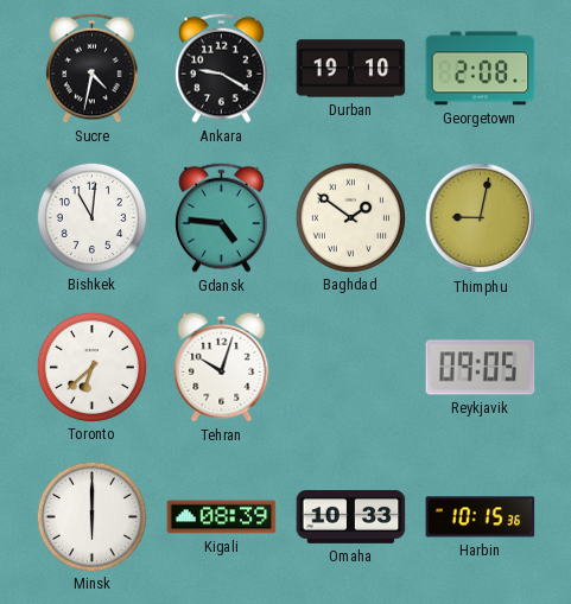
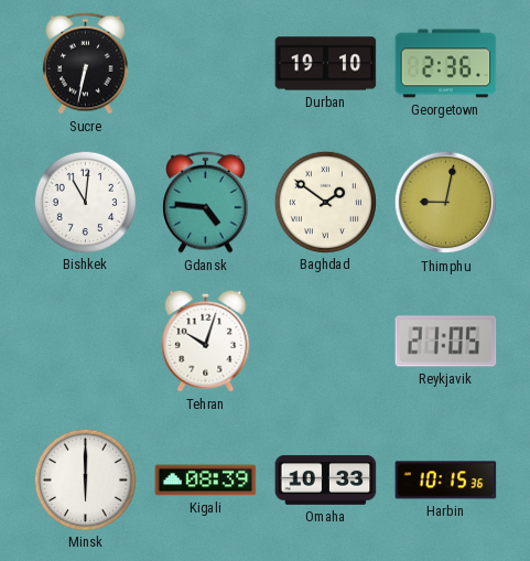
Sucre: 4:32 -> 6:32 (86, 63)
Ankara: 9:20 -> none (222, 68)
Georgetown: 2:08 -> 2:36 (446, 64)
Toronto: 6:38 -> none (91, 367)
Reykjavik: 09:05 -> 21:05 (446, 342)
